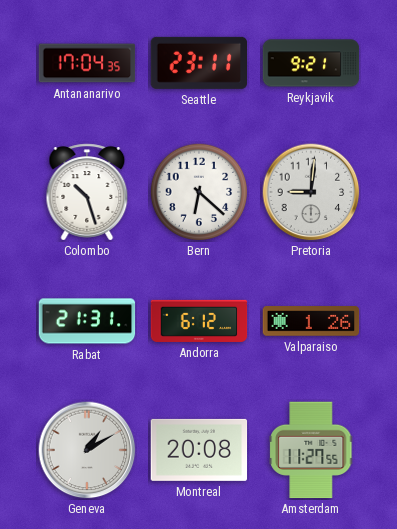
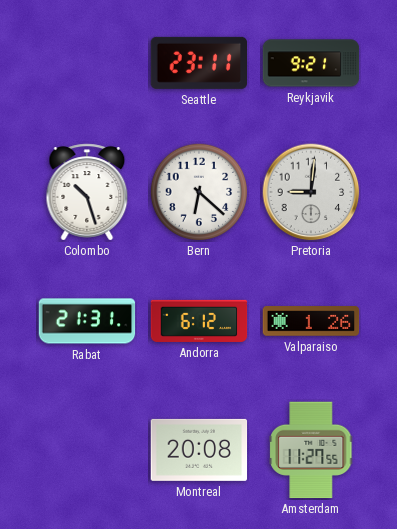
Antananarivo: 17:04 -> none (87, 63)
Geneva: 1:10 -> none (87, 450)
